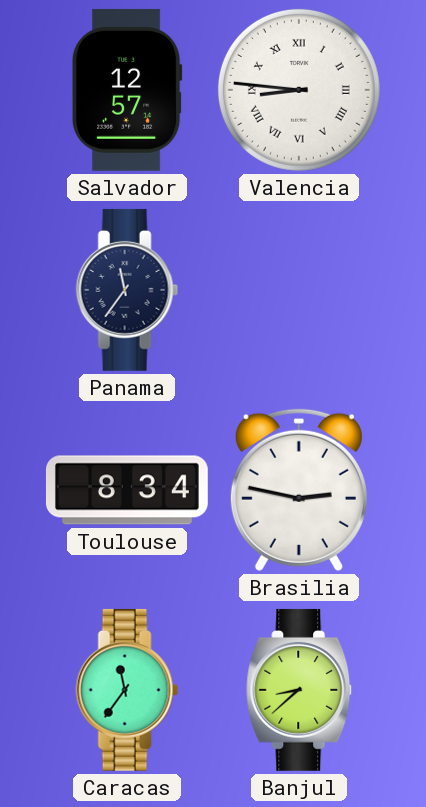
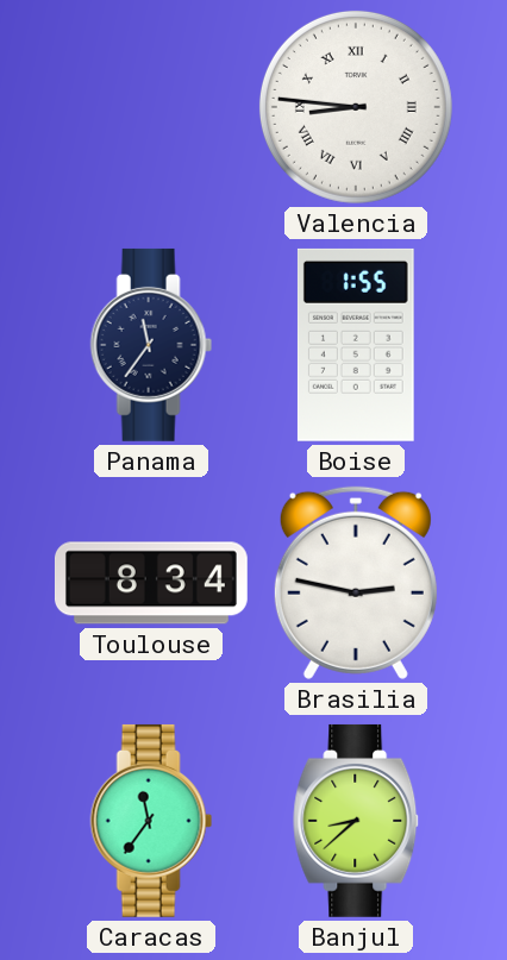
Salvador: 12:57 -> none (127, 90)
Boise: none -> 1:55 (356, 345)
